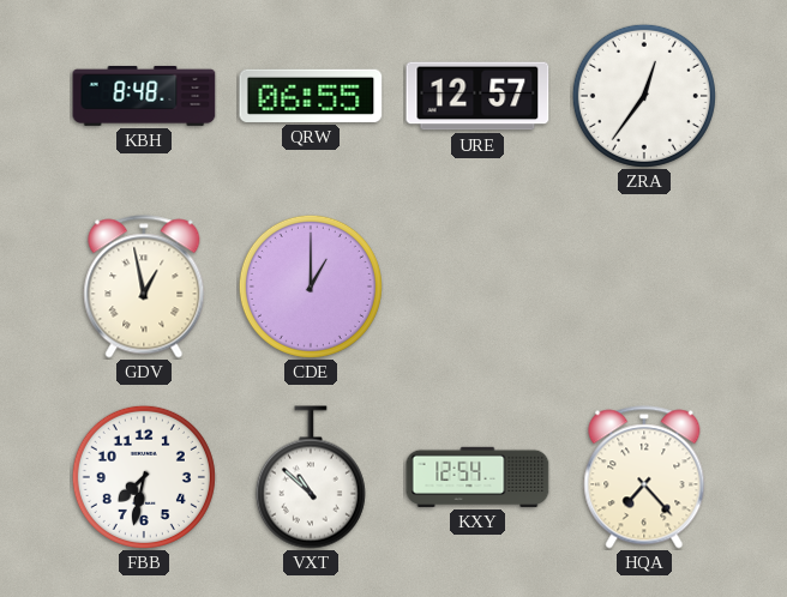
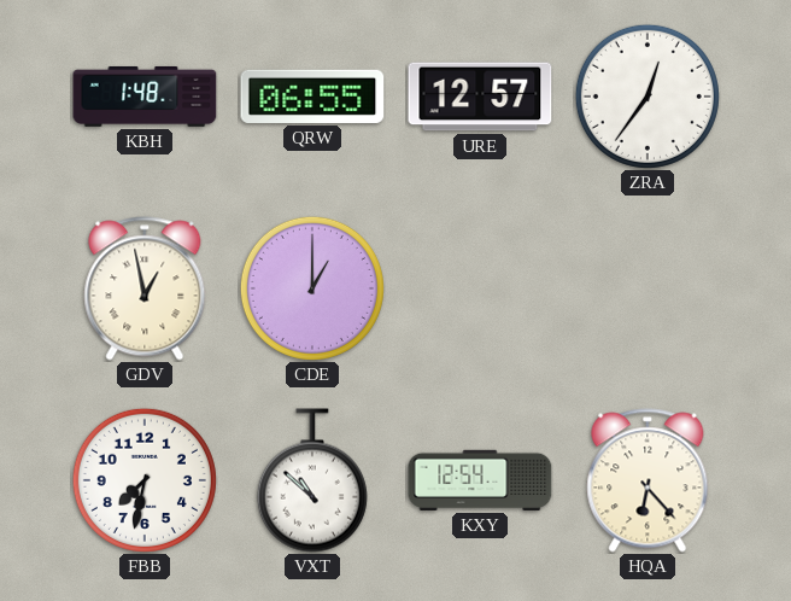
KBH: 8:48 -> 1:48 (145, 97)
HQA: 7:23 -> 6:23 (648, 480)
